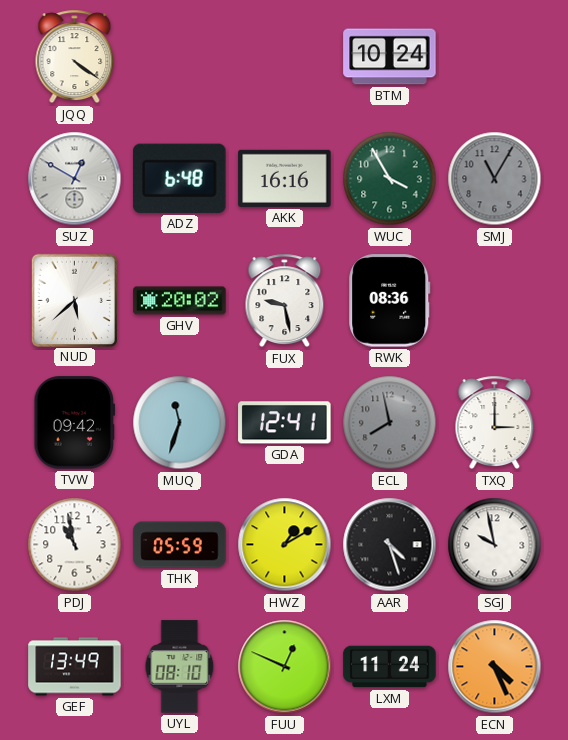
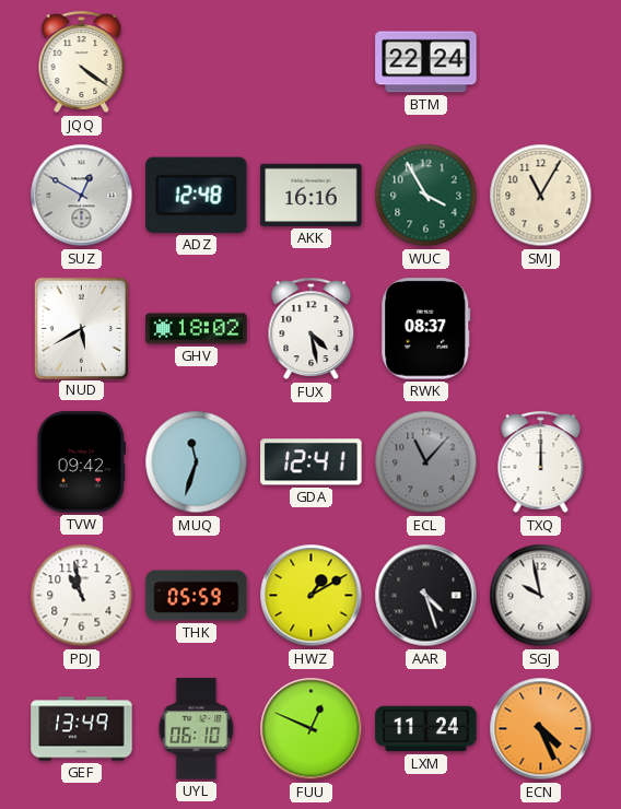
BTM: 10:24 -> 22:24 (426, 62)
ADZ: 6:48 -> 12:48 (197, 195)
SMJ dial: grey -> cream (541, 196)
NUD: 5:38 -> 5:40 (81, 328)
GHV: 20:02 -> 18:02 (197, 329)
FUX: 9:28 -> 4:28 (312, 329)
RWK: 08:36 -> 08:37 (426, 329)
ECL: 7:58 -> 11:07 (426, 462)
TXQ: 3:00 -> 12:00 (541, 462)
UYL: 08:10 -> 06:10 (197, 729)
